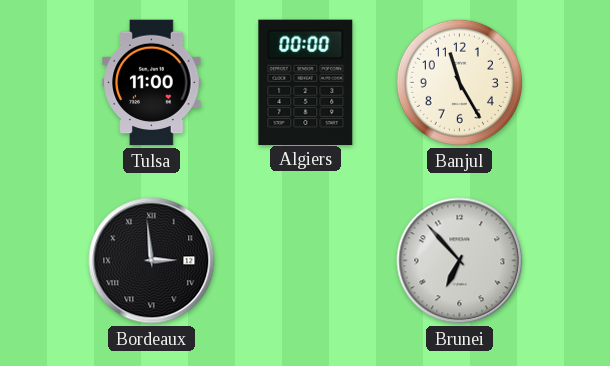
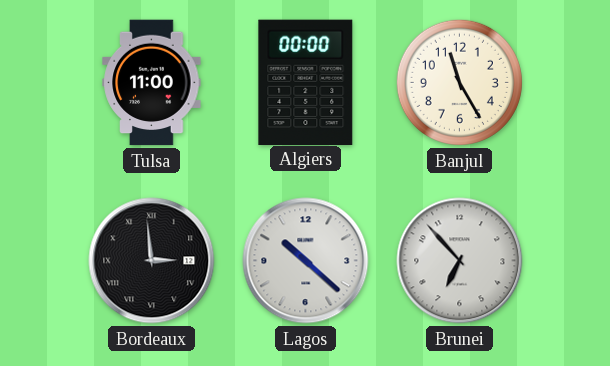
Lagos: none -> 10:22 (306, 261)
